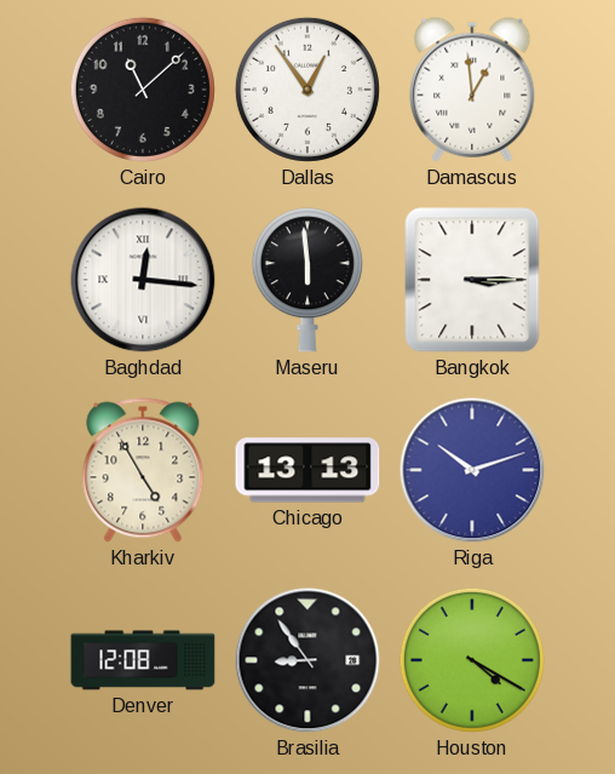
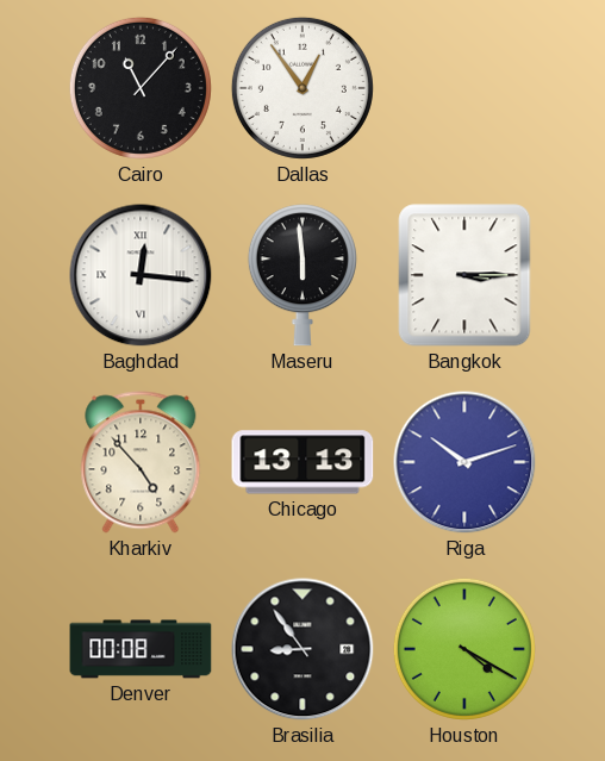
Cairo: 11:08 -> 11:07 (141, 88)
Damascus: 12:59 -> none (472, 90)
Kharkiv: 4:55 -> 4:53 (141, 462)
Denver: 12:08 -> 00:08 (141, 649)
